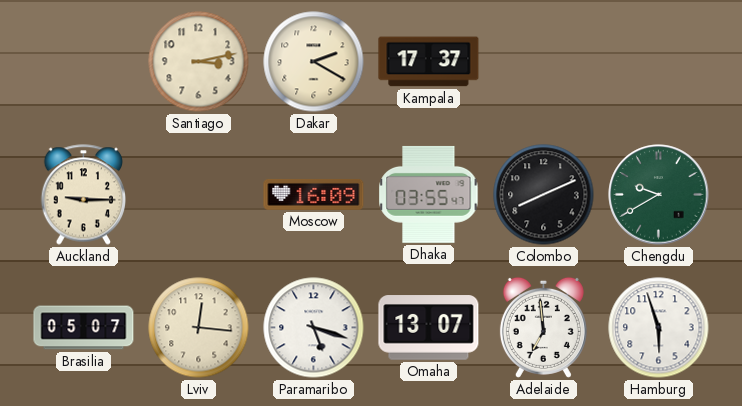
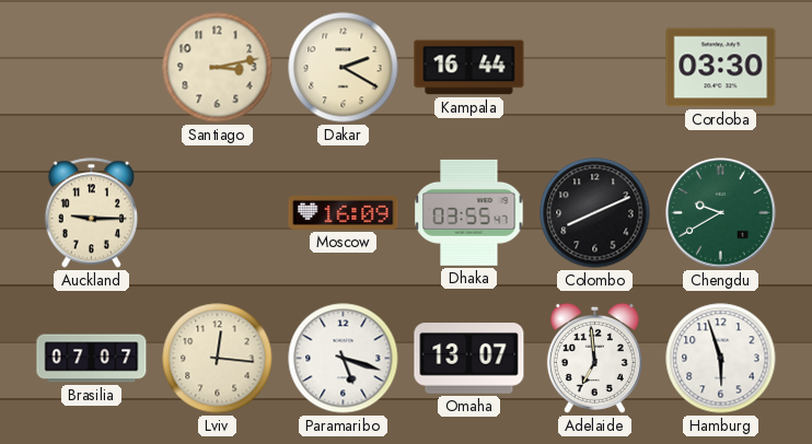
Kampala: 17:37 -> 16:44 (469, 68)
Cordoba: none -> 03:30 (721, 68)
Brasilia: 05:07 -> 07:07 (92, 359)
